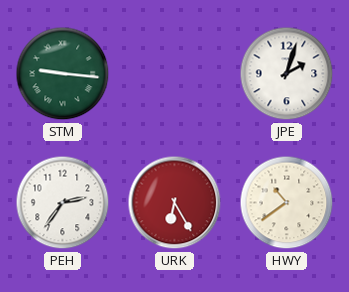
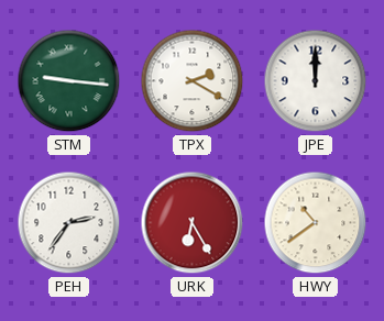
TPX: none -> 2:20 (193, 81)
JPE: 2:03 -> 12:00 (316, 81)
